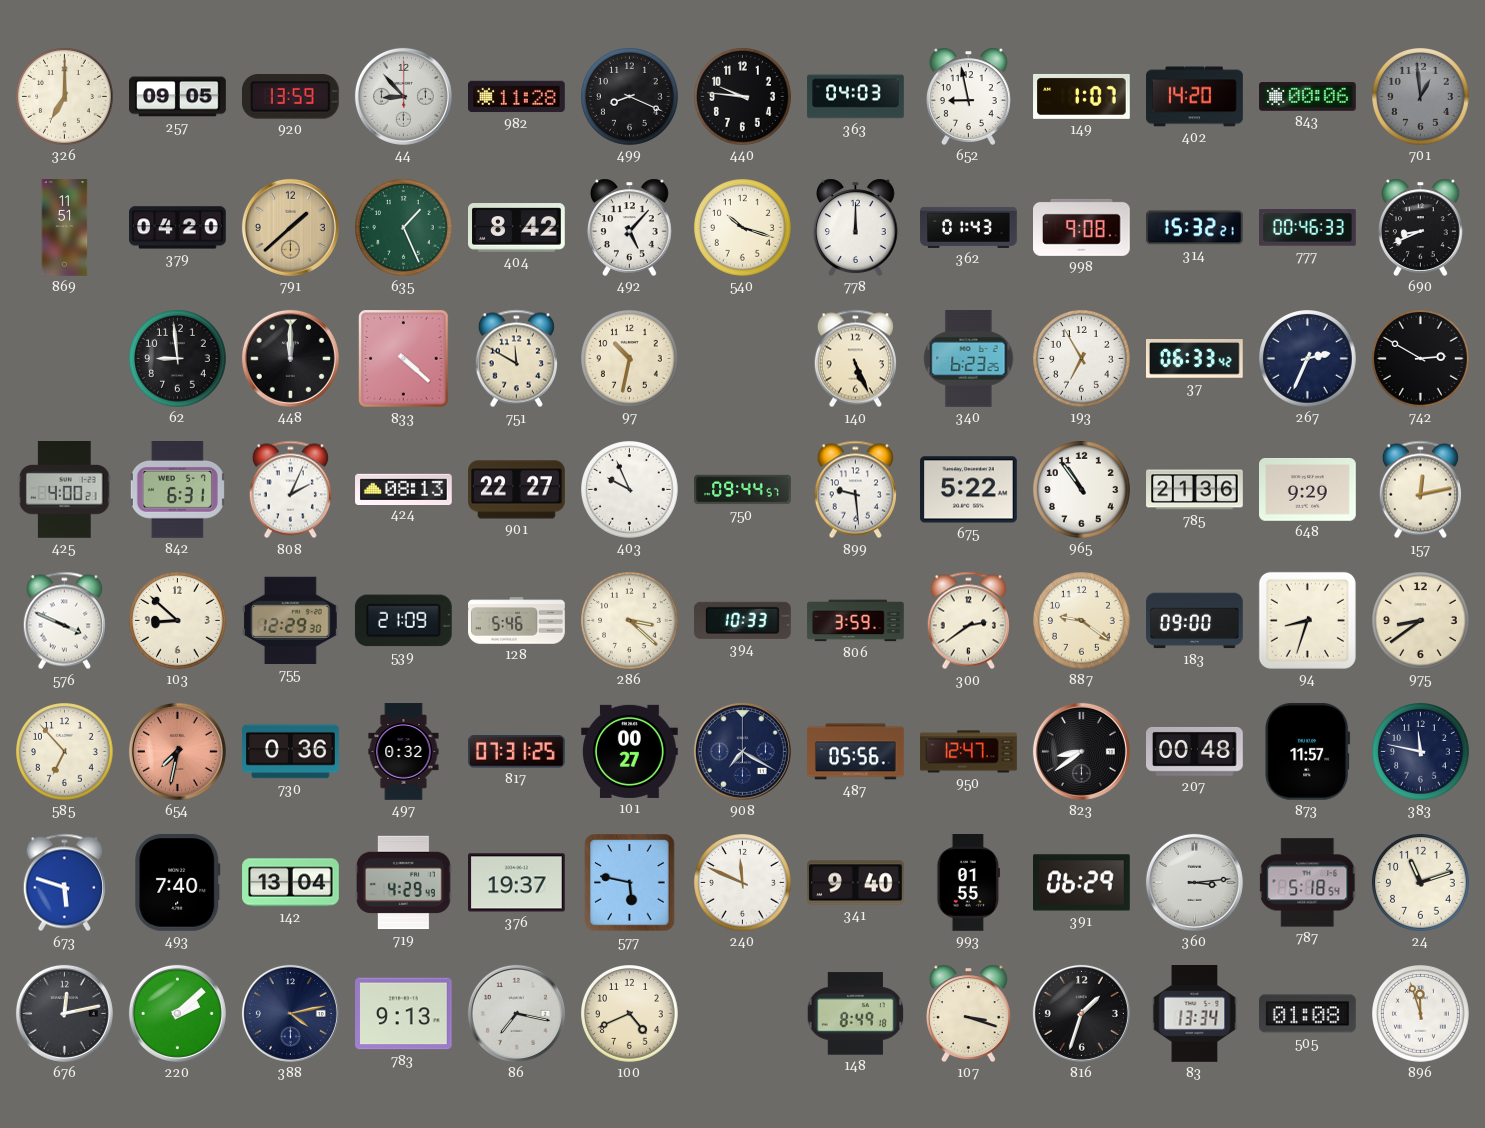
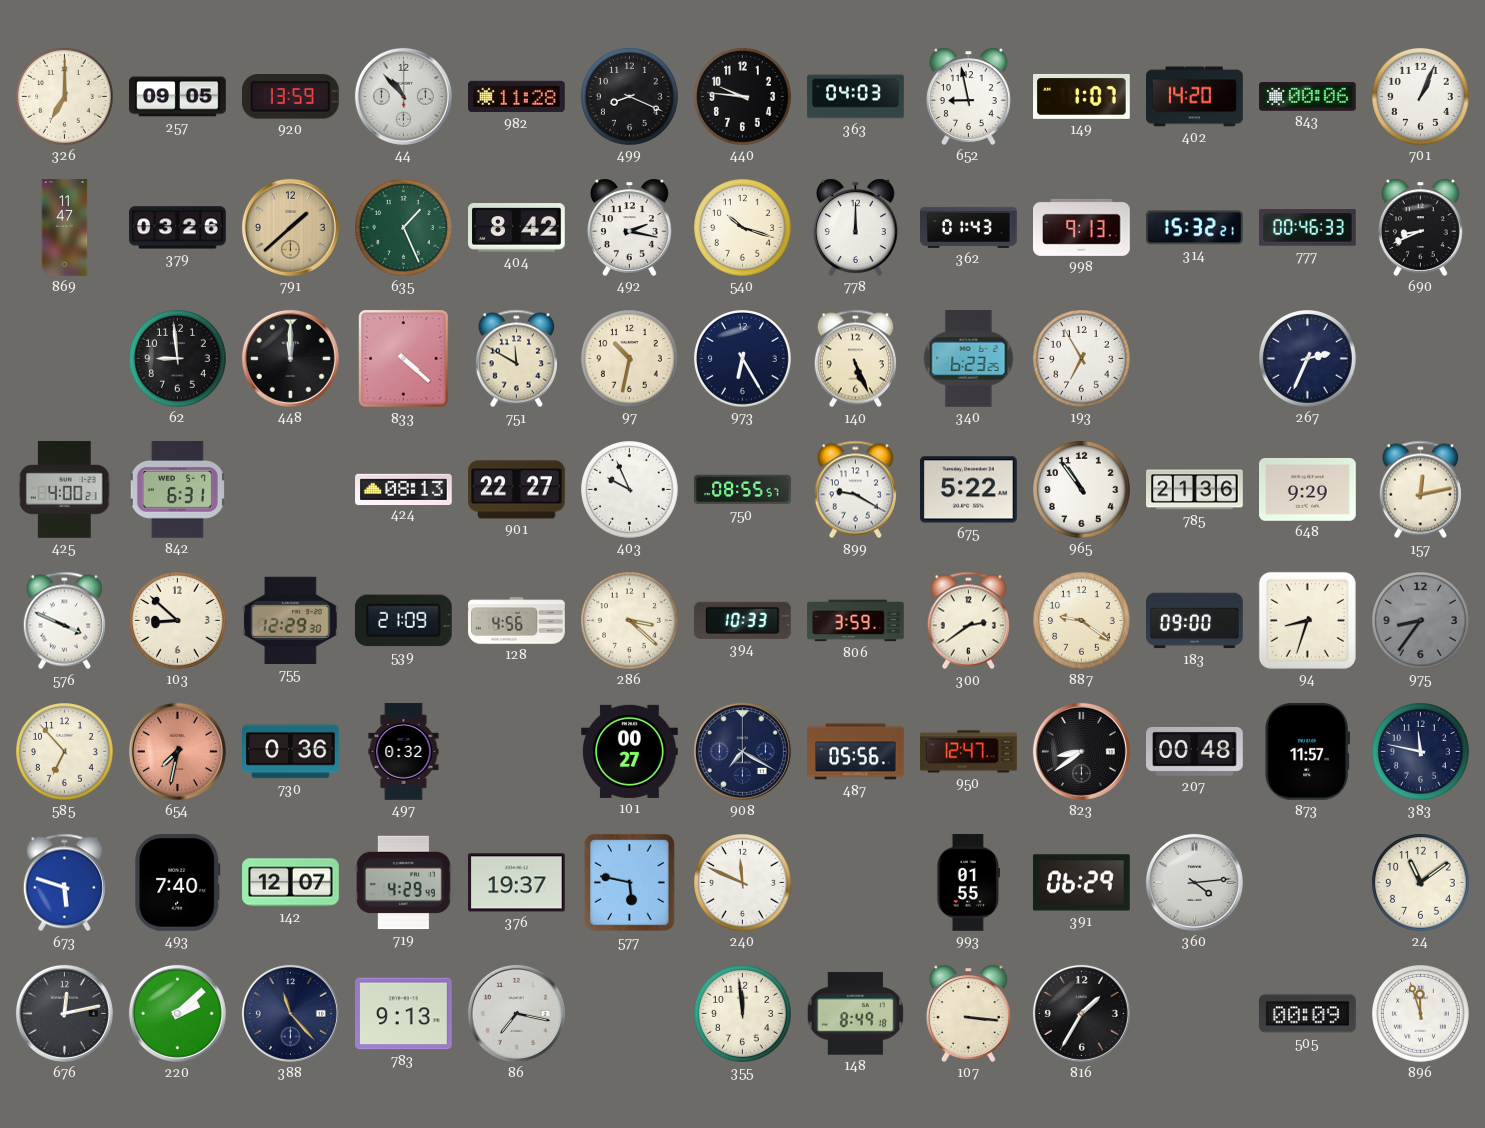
44: 8:53 -> 10:53 (403, 96)
701: 12:59 -> 1:04 (1421, 97)
701 dial: grey -> white (1421, 97)
869: 11:51 -> 11:47 (65, 228)
379: 04:20 -> 03:26 (178, 228)
492: 5:07 -> 2:17 (629, 227)
998: 9:08 -> 9:13 (1082, 227)
973: none -> 6:25 (743, 359)
37: 06:33 -> none (1195, 359)
742: 2:50 -> none (1421, 359)
808: 2:04 -> none (290, 490)
750: 09:44 -> 08:55 (743, 490)
899: 9:29 -> 9:20 (855, 490)
128: 5:46 -> 4:56 (517, 621)
975: 8:39 -> 8:36 (1421, 621)
975 dial: cream -> grey (1421, 621)
817: 07:31 -> none (517, 752)
142: 13:04 -> 12:07 (291, 883)
341: 9:40 -> none (856, 883)
360: 3:14 -> 4:14 (1194, 882)
787: 5:18 -> none (1308, 883)
24: 11:12 -> 11:09 (1421, 883)
388: 4:13 -> 11:23 (290, 1013)
100: 4:41 -> none (630, 1014)
355: none -> 11:59 (743, 1014)
107: 3:18 -> 3:16 (968, 1013)
816: 1:33 -> 1:35 (1081, 1013)
83: 13:34 -> none (1195, 1014)
505: 01:08 -> 00:09 (1308, 1014)
